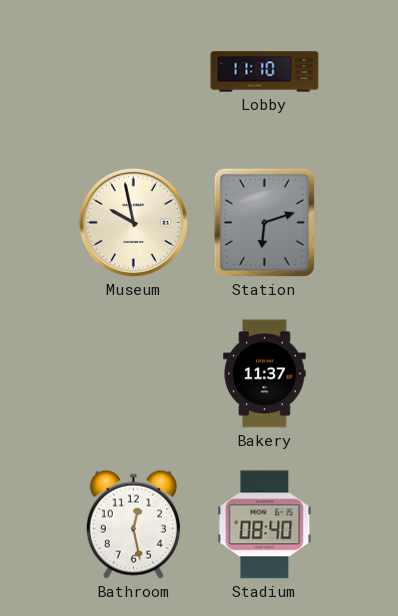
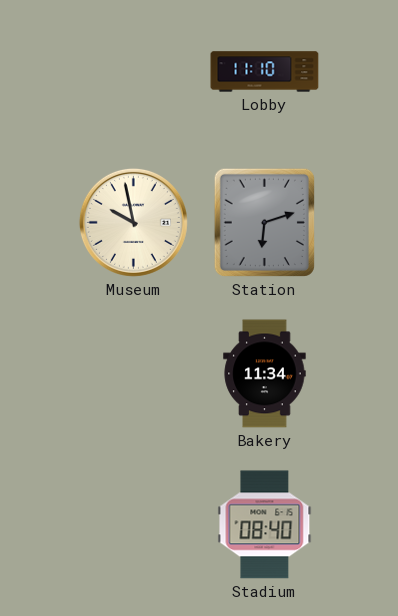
Bakery: 11:37 -> 11:34 (265, 374)
Bathroom: 12:28 -> none (133, 524)
